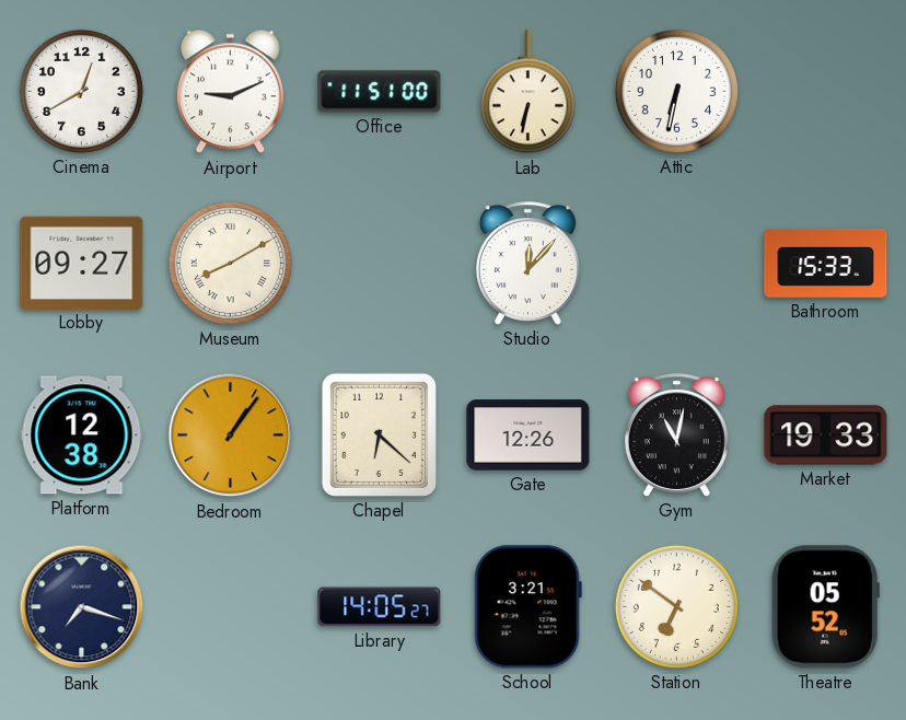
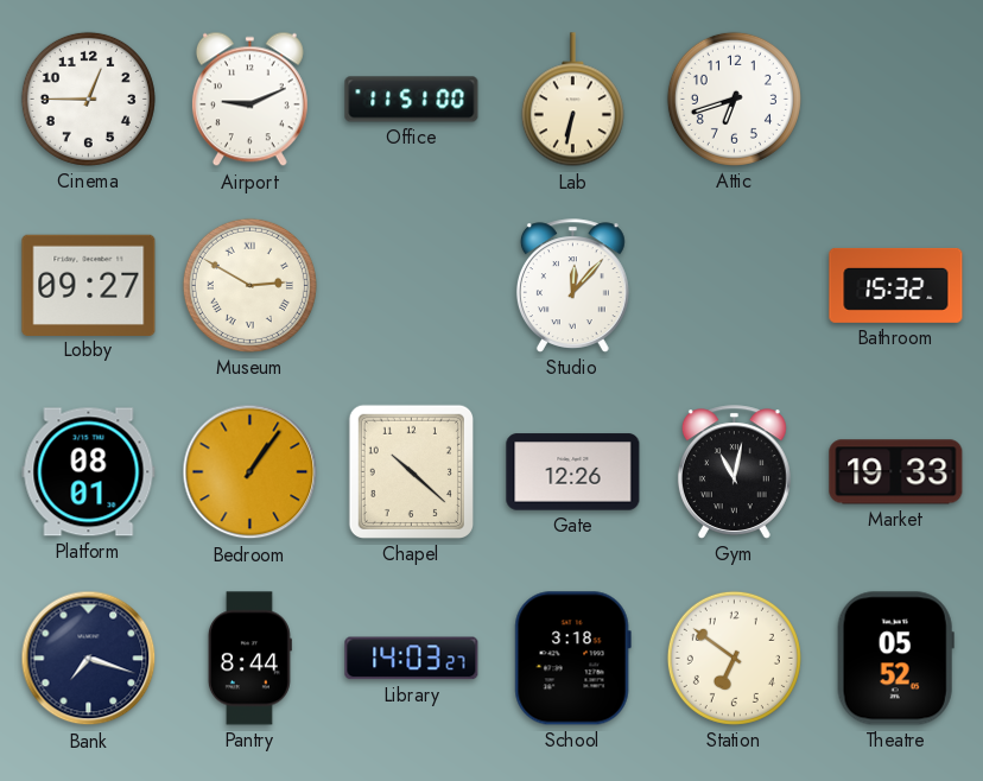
Cinema: 12:40 -> 12:45 (88, 99)
Attic: 6:32 -> 6:42 (734, 99)
Museum: 8:10 -> 2:50 (249, 285)
Bathroom: 15:33 -> 15:32 (896, 285)
Platform: 12:38 -> 08:01 (89, 472)
Chapel: 6:22 -> 10:22 (411, 471)
Pantry: none -> 8:44 (249, 659)
Library: 14:05 -> 14:03 (412, 659)
School: 3:21 -> 3:18 (572, 659)
